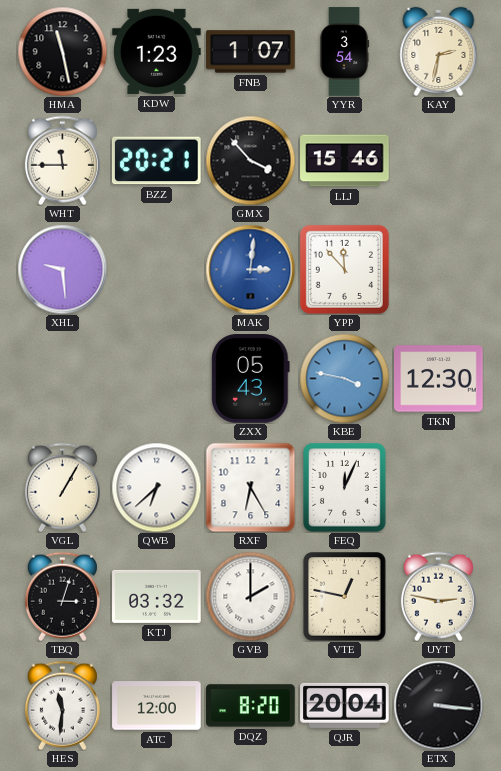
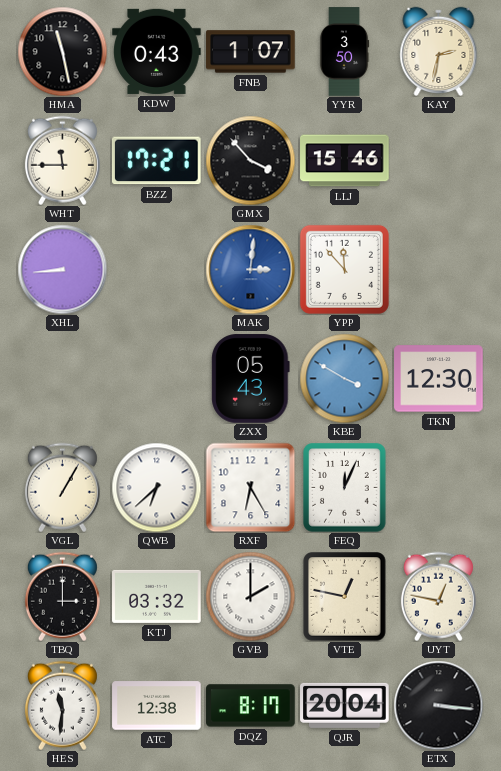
KDW: 1:23 -> 0:43 (157, 51)
YYR: 3:54 -> 3:50 (344, 52)
BZZ: 20:21 -> 17:21 (157, 161)
XHL: 9:29 -> 8:44 (62, 269)
KBE: 3:47 -> 3:50 (344, 378)
TBQ: 3:03 -> 3:00 (62, 596)
UYT: 2:47 -> 12:47 (438, 596)
ATC: 12:00 -> 12:38 (157, 706)
DQZ: 8:20 -> 8:17 (251, 706)
